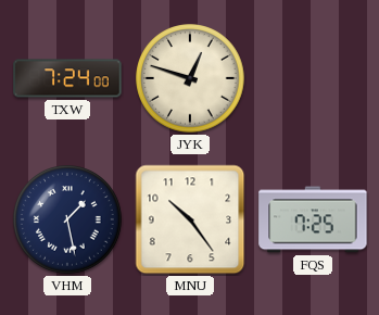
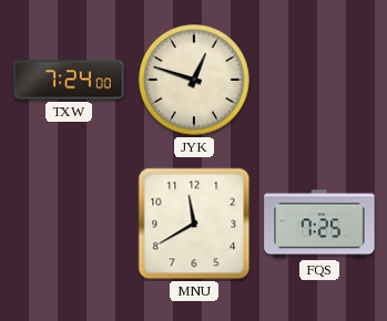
VHM: 1:28 -> none (67, 219)
MNU: 10:24 -> 11:40 (194, 224)
